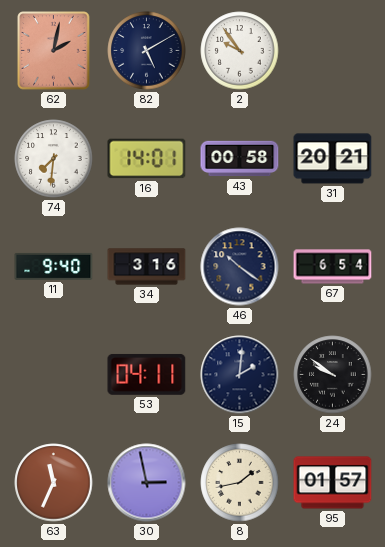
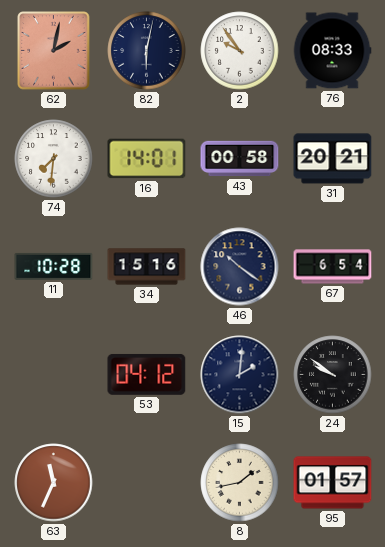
82: 5:10 -> 6:02 (147, 51)
76: none -> 08:33 (332, 51)
11: 9:40 -> 10:28 (54, 266)
34: 3:16 -> 15:16 (147, 267)
53: 04:11 -> 04:12 (147, 374)
30: 2:58 -> none (147, 483)
